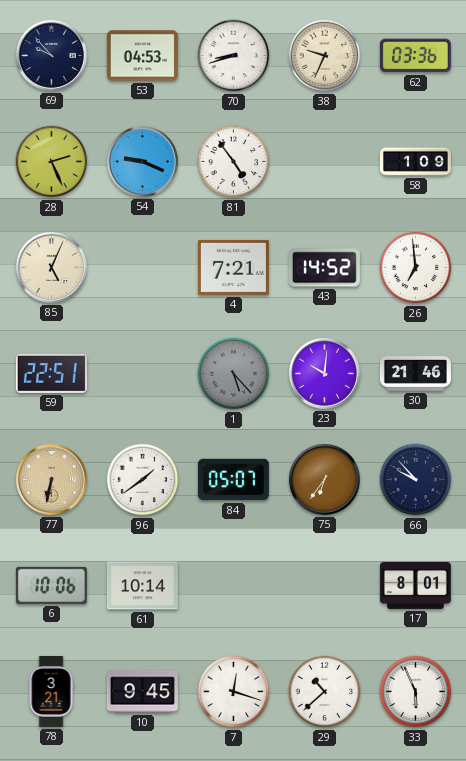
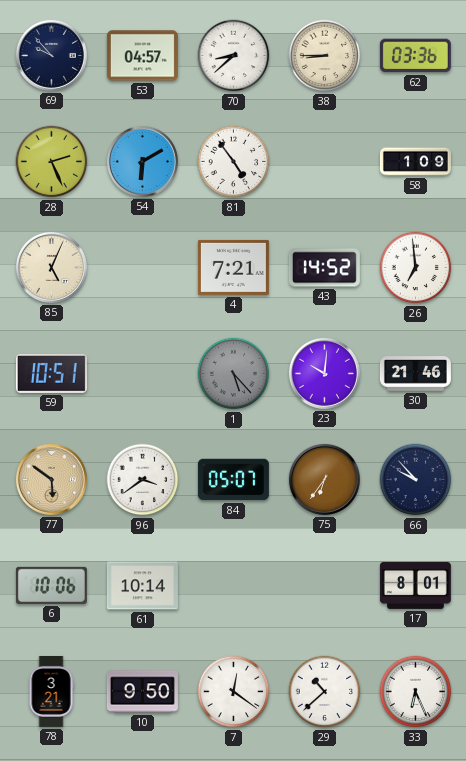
53: 04:53 -> 04:57 (142, 56)
70: 8:42 -> 8:38 (234, 56)
38: 9:34 -> 8:45 (325, 56)
54: 9:19 -> 6:10 (142, 161)
59: 22:51 -> 10:51 (51, 374)
77: 6:32 -> 5:51 (51, 479)
96: 1:39 -> 3:39 (143, 480)
10: 9:45 -> 9:50 (142, 692)
7: 12:18 -> 12:21 (234, 692)
33: 5:56 -> 6:26 (416, 692)
